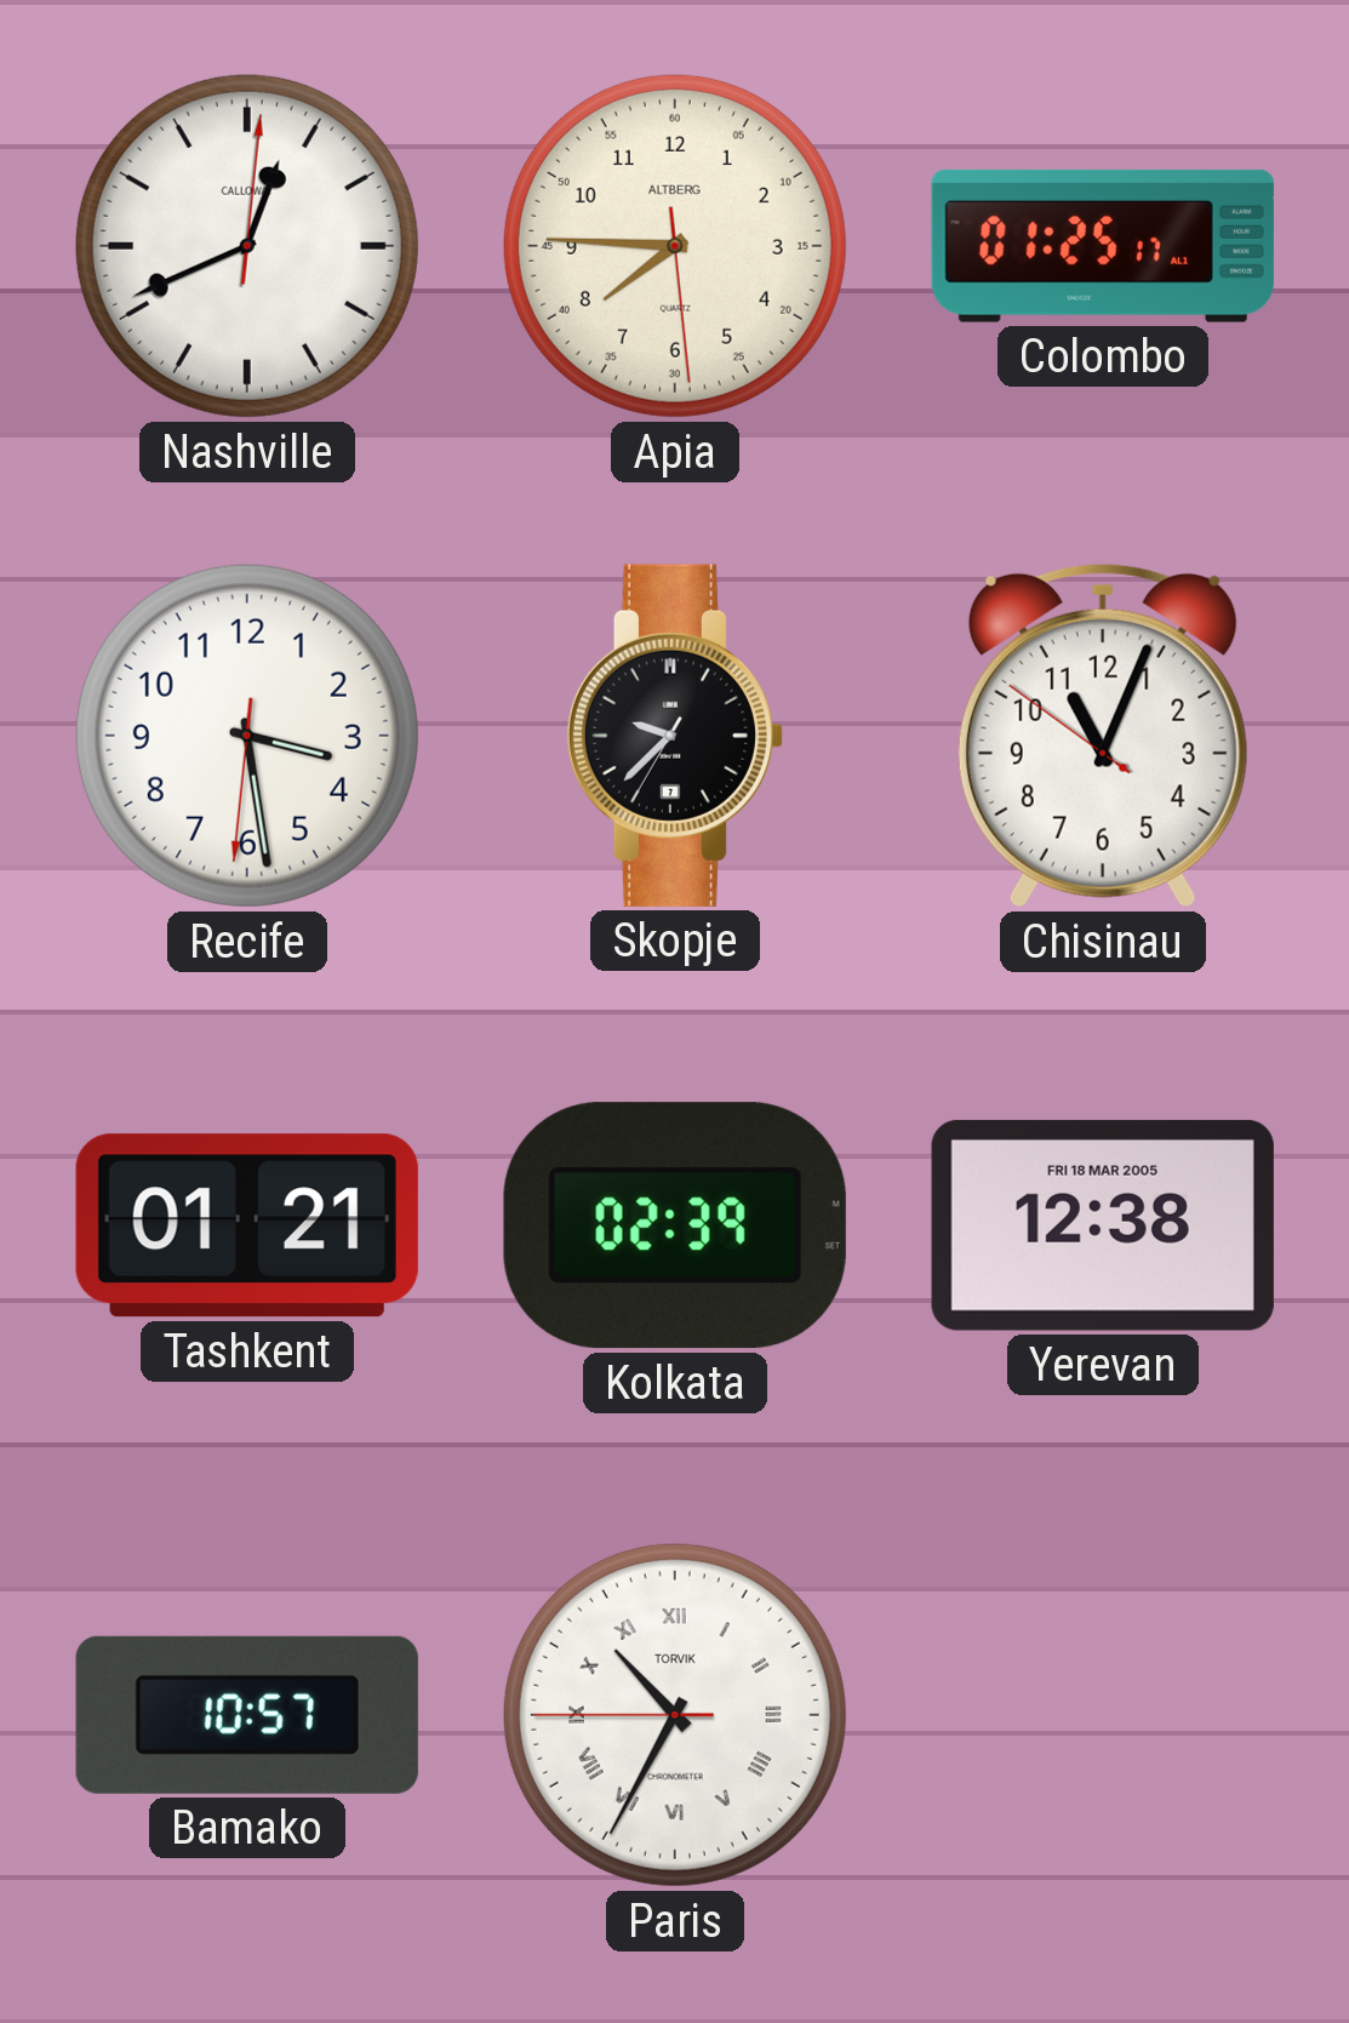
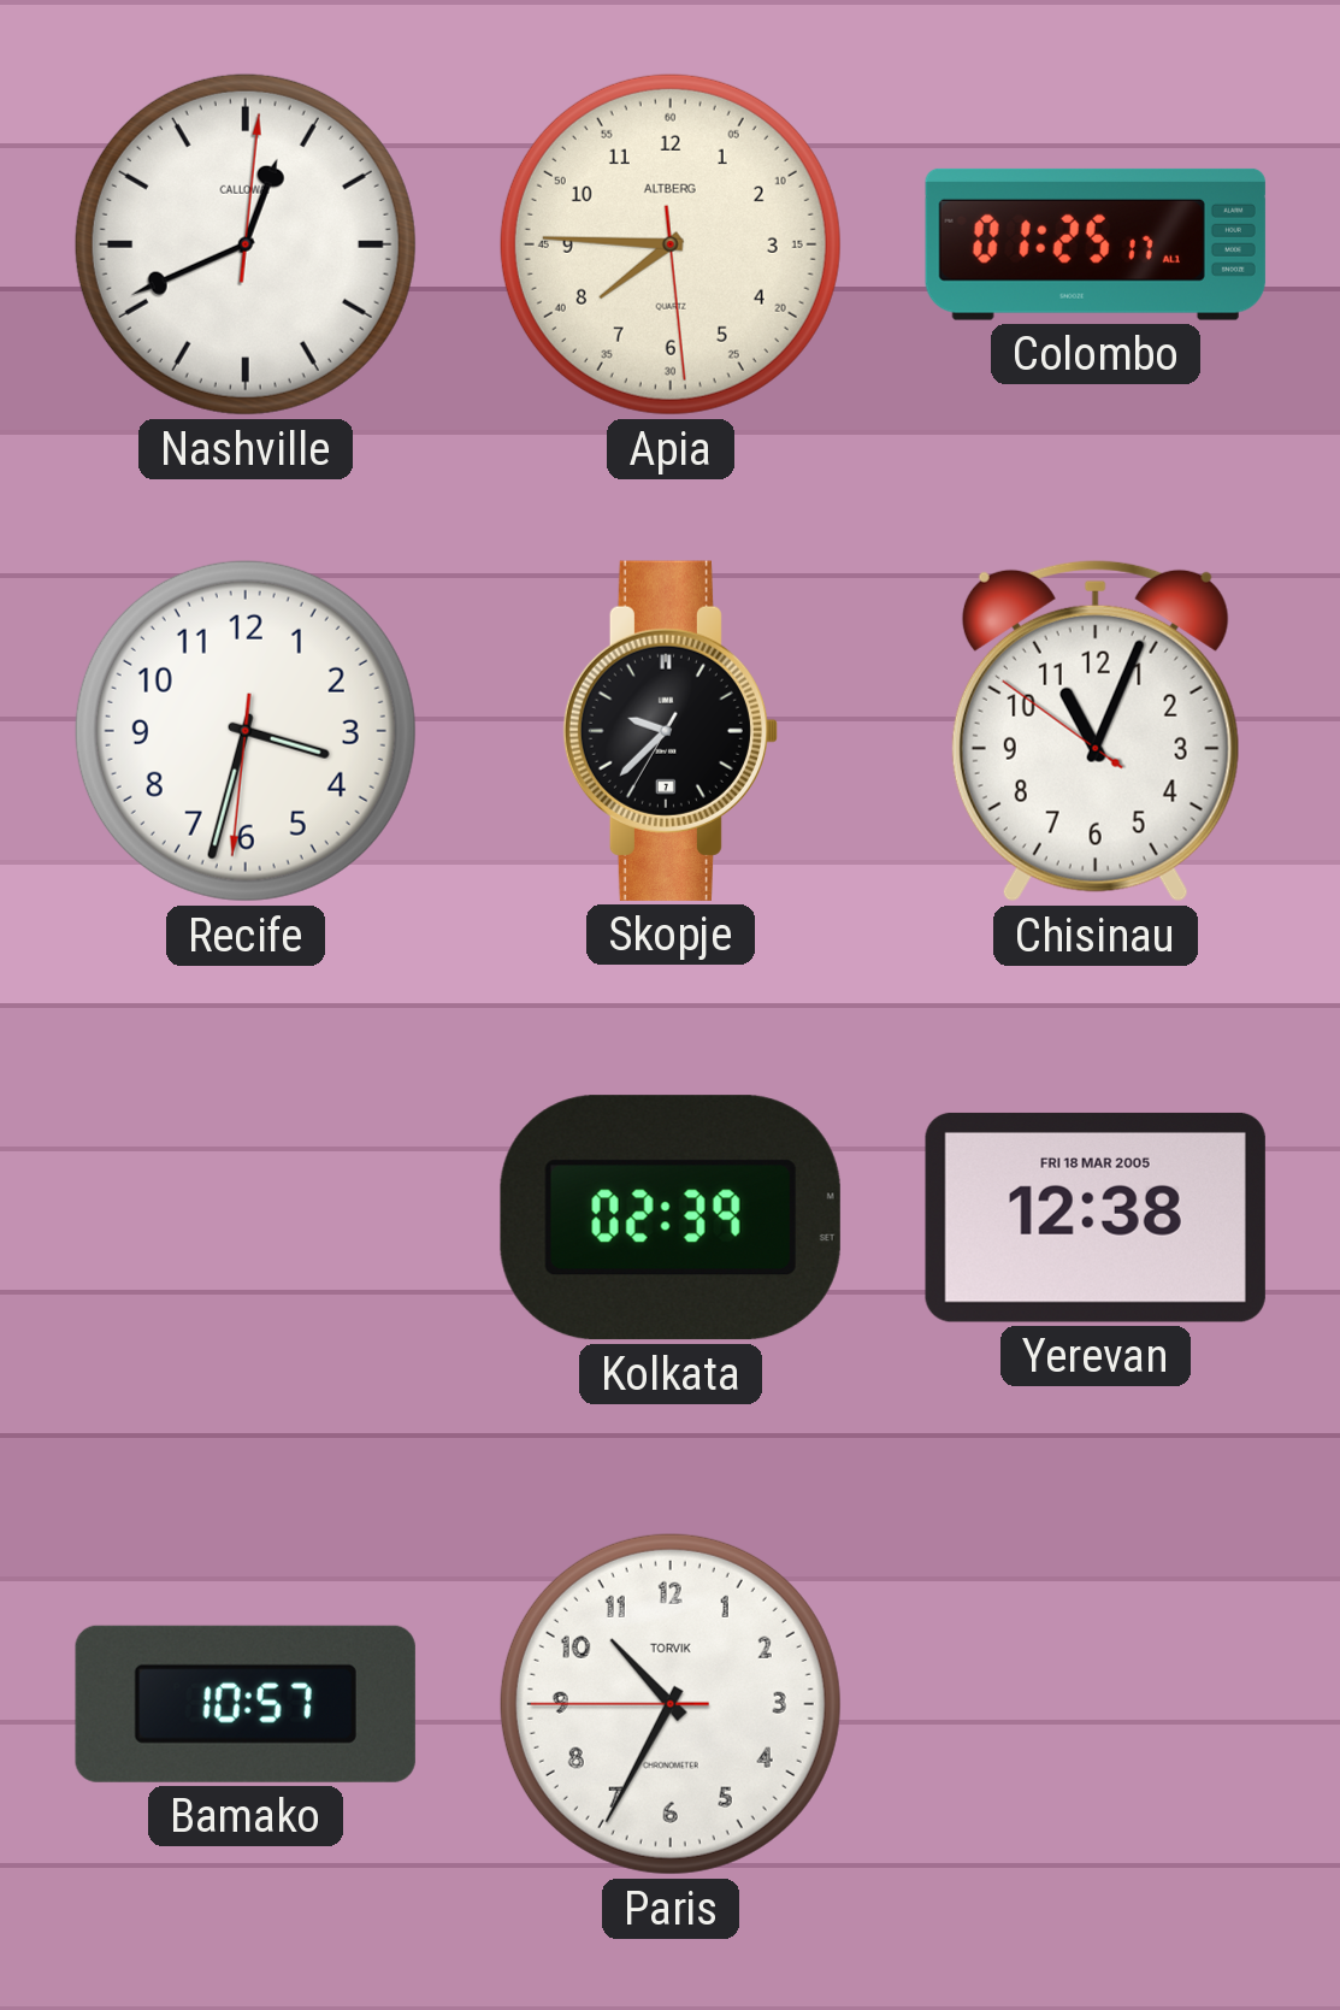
Recife: 3:28 -> 3:32 (246, 731)
Tashkent: 01:21 -> none (247, 1225)
Paris numerals: Roman -> Arabic (671, 1704)
